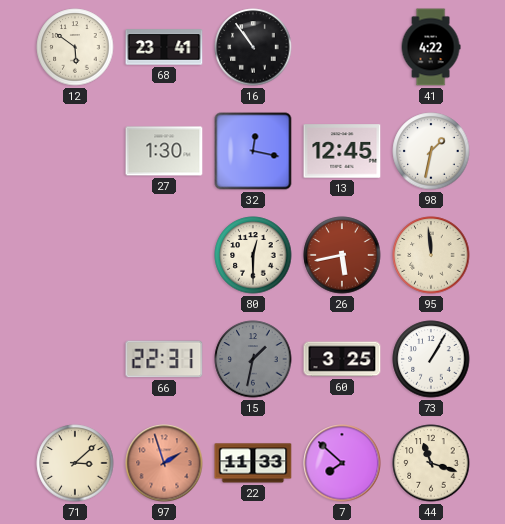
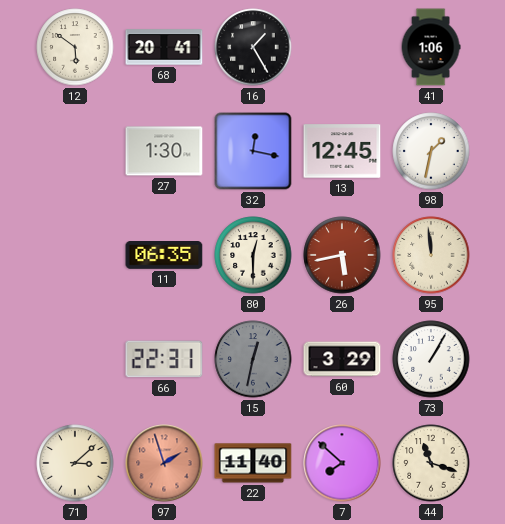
68: 23:41 -> 20:41 (164, 47)
16: 10:54 -> 1:25 (253, 47)
41: 4:22 -> 1:06 (431, 47)
11: none -> 06:35 (164, 256)
15: 1:32 -> 12:32 (253, 359)
60: 3:25 -> 3:29 (342, 359)
22: 11:33 -> 11:40 (253, 463)
